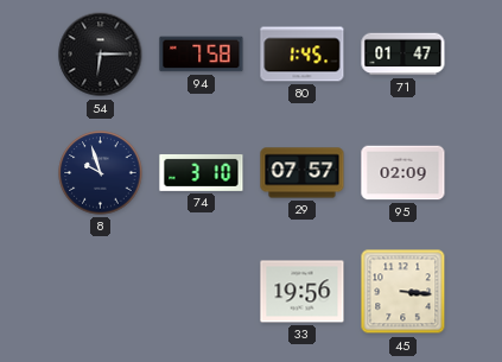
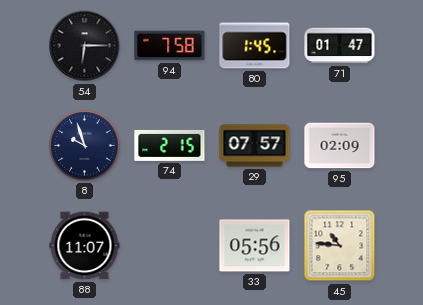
74: 3:10 -> 2:15 (170, 145)
88: none -> 11:07 (85, 246)
33: 19:56 -> 05:56 (255, 246)
45: 3:16 -> 10:46 (340, 246)
